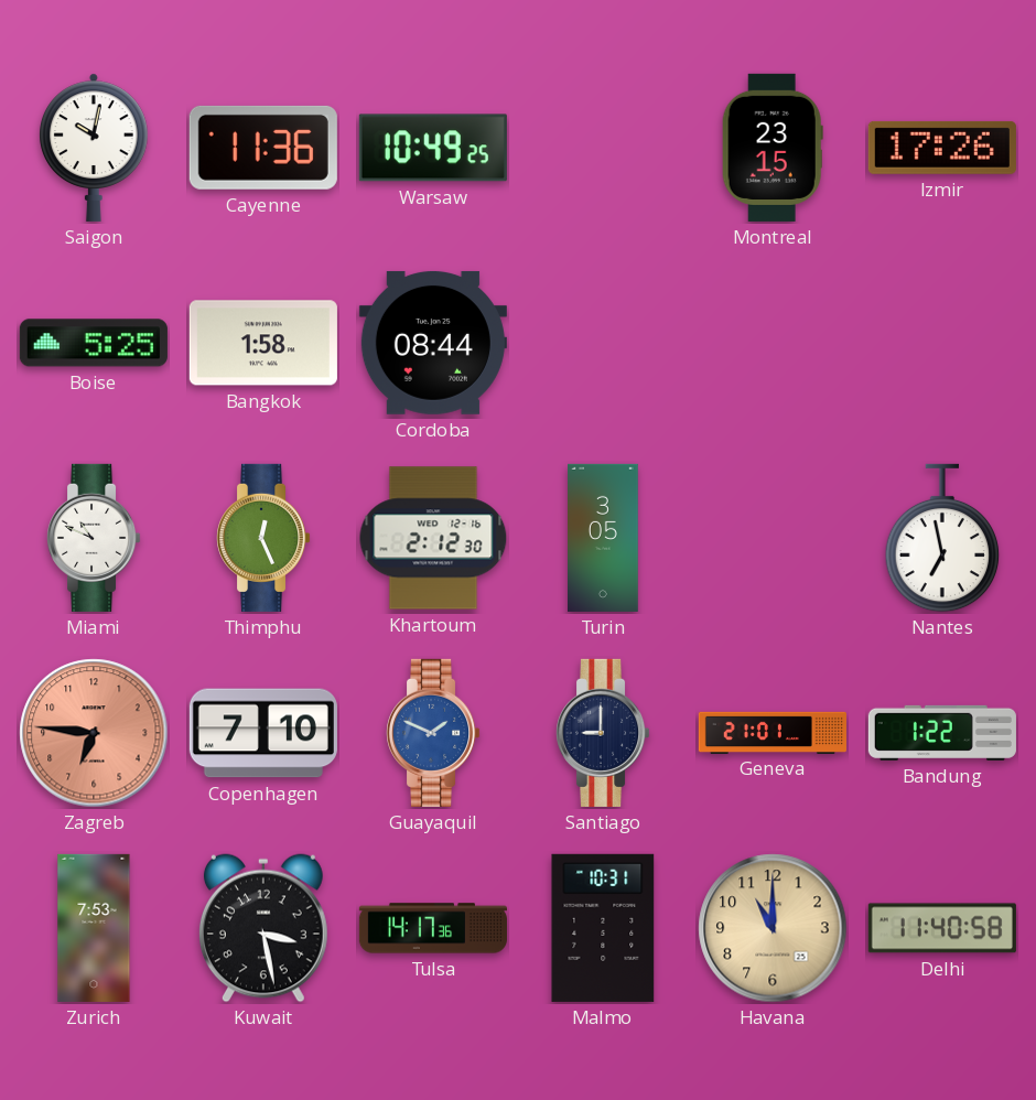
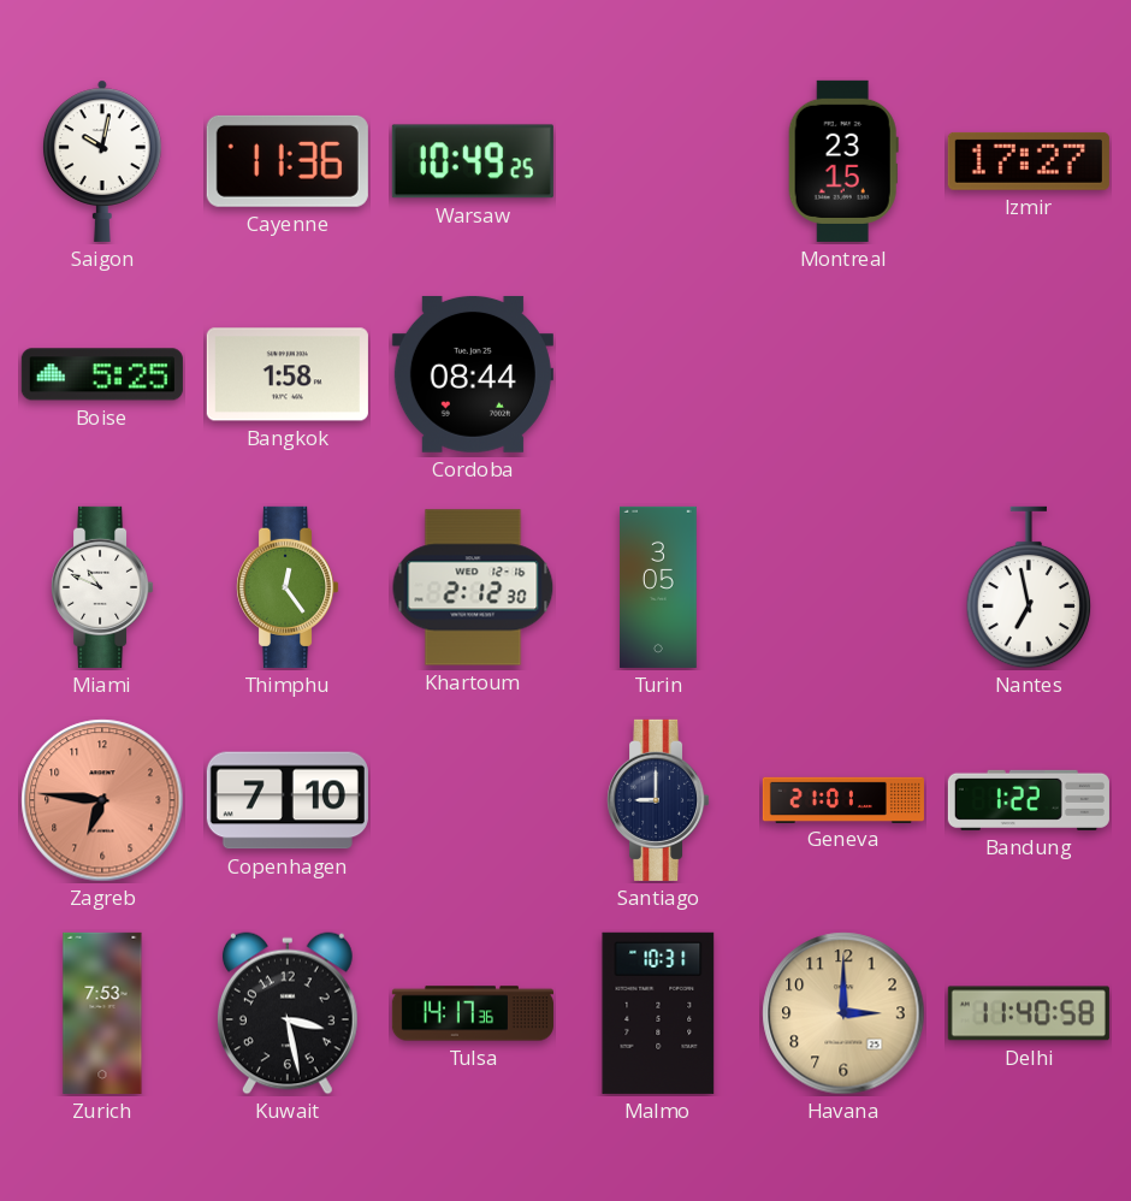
Izmir: 17:26 -> 17:27 (1029, 161)
Thimphu: 12:26 -> 12:24 (289, 587)
Guayaquil: 1:49 -> none (434, 733)
Havana: 11:00 -> 3:00 (843, 1013)
